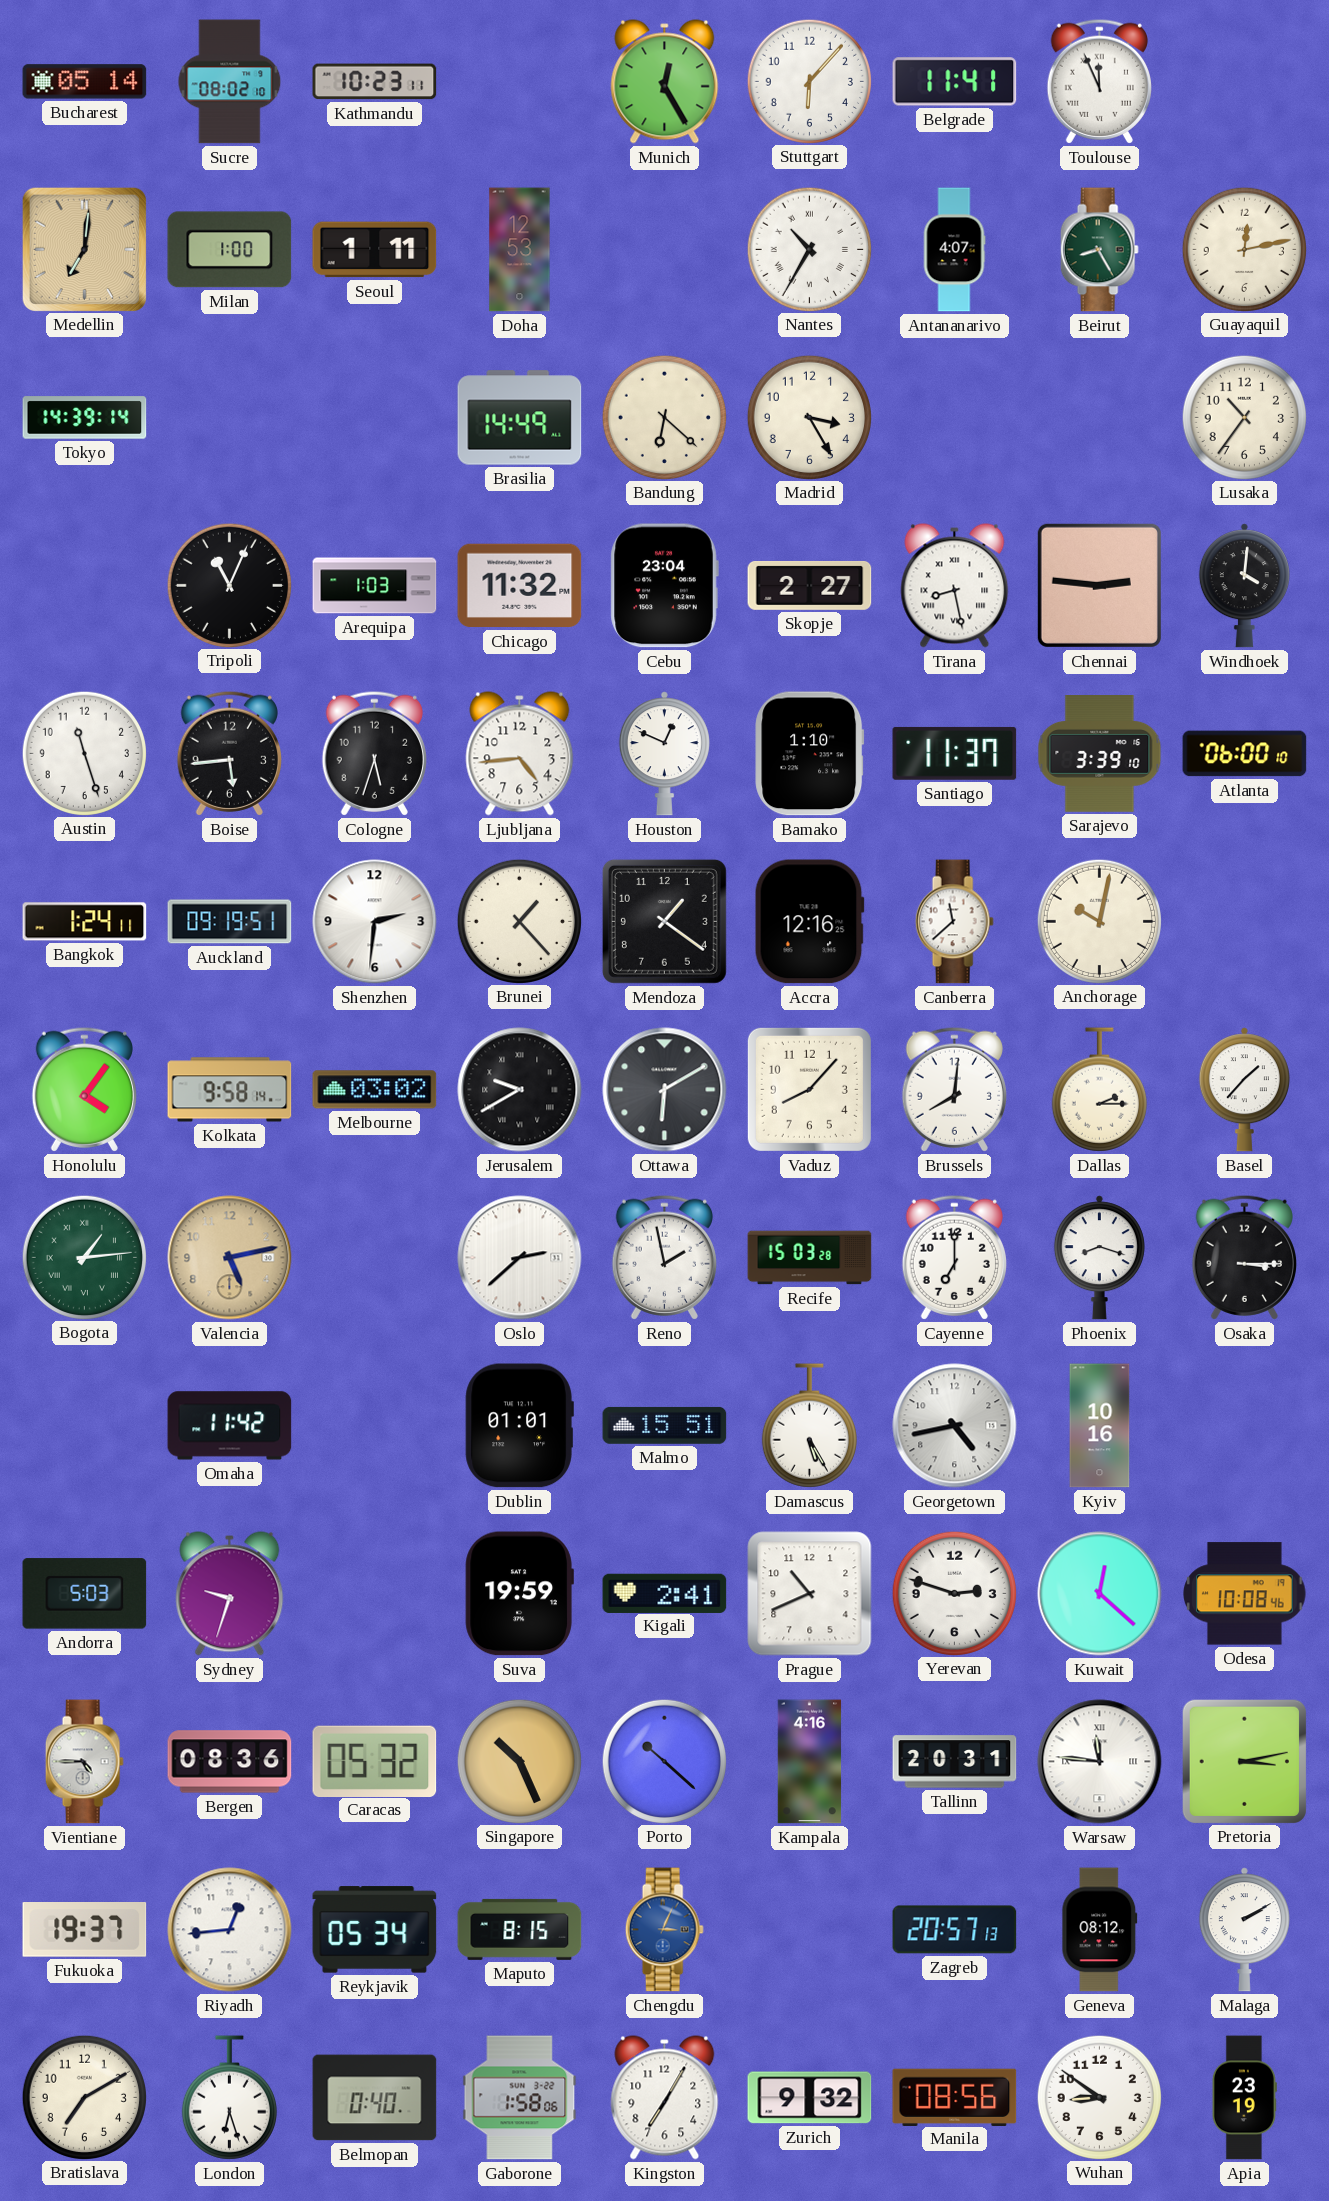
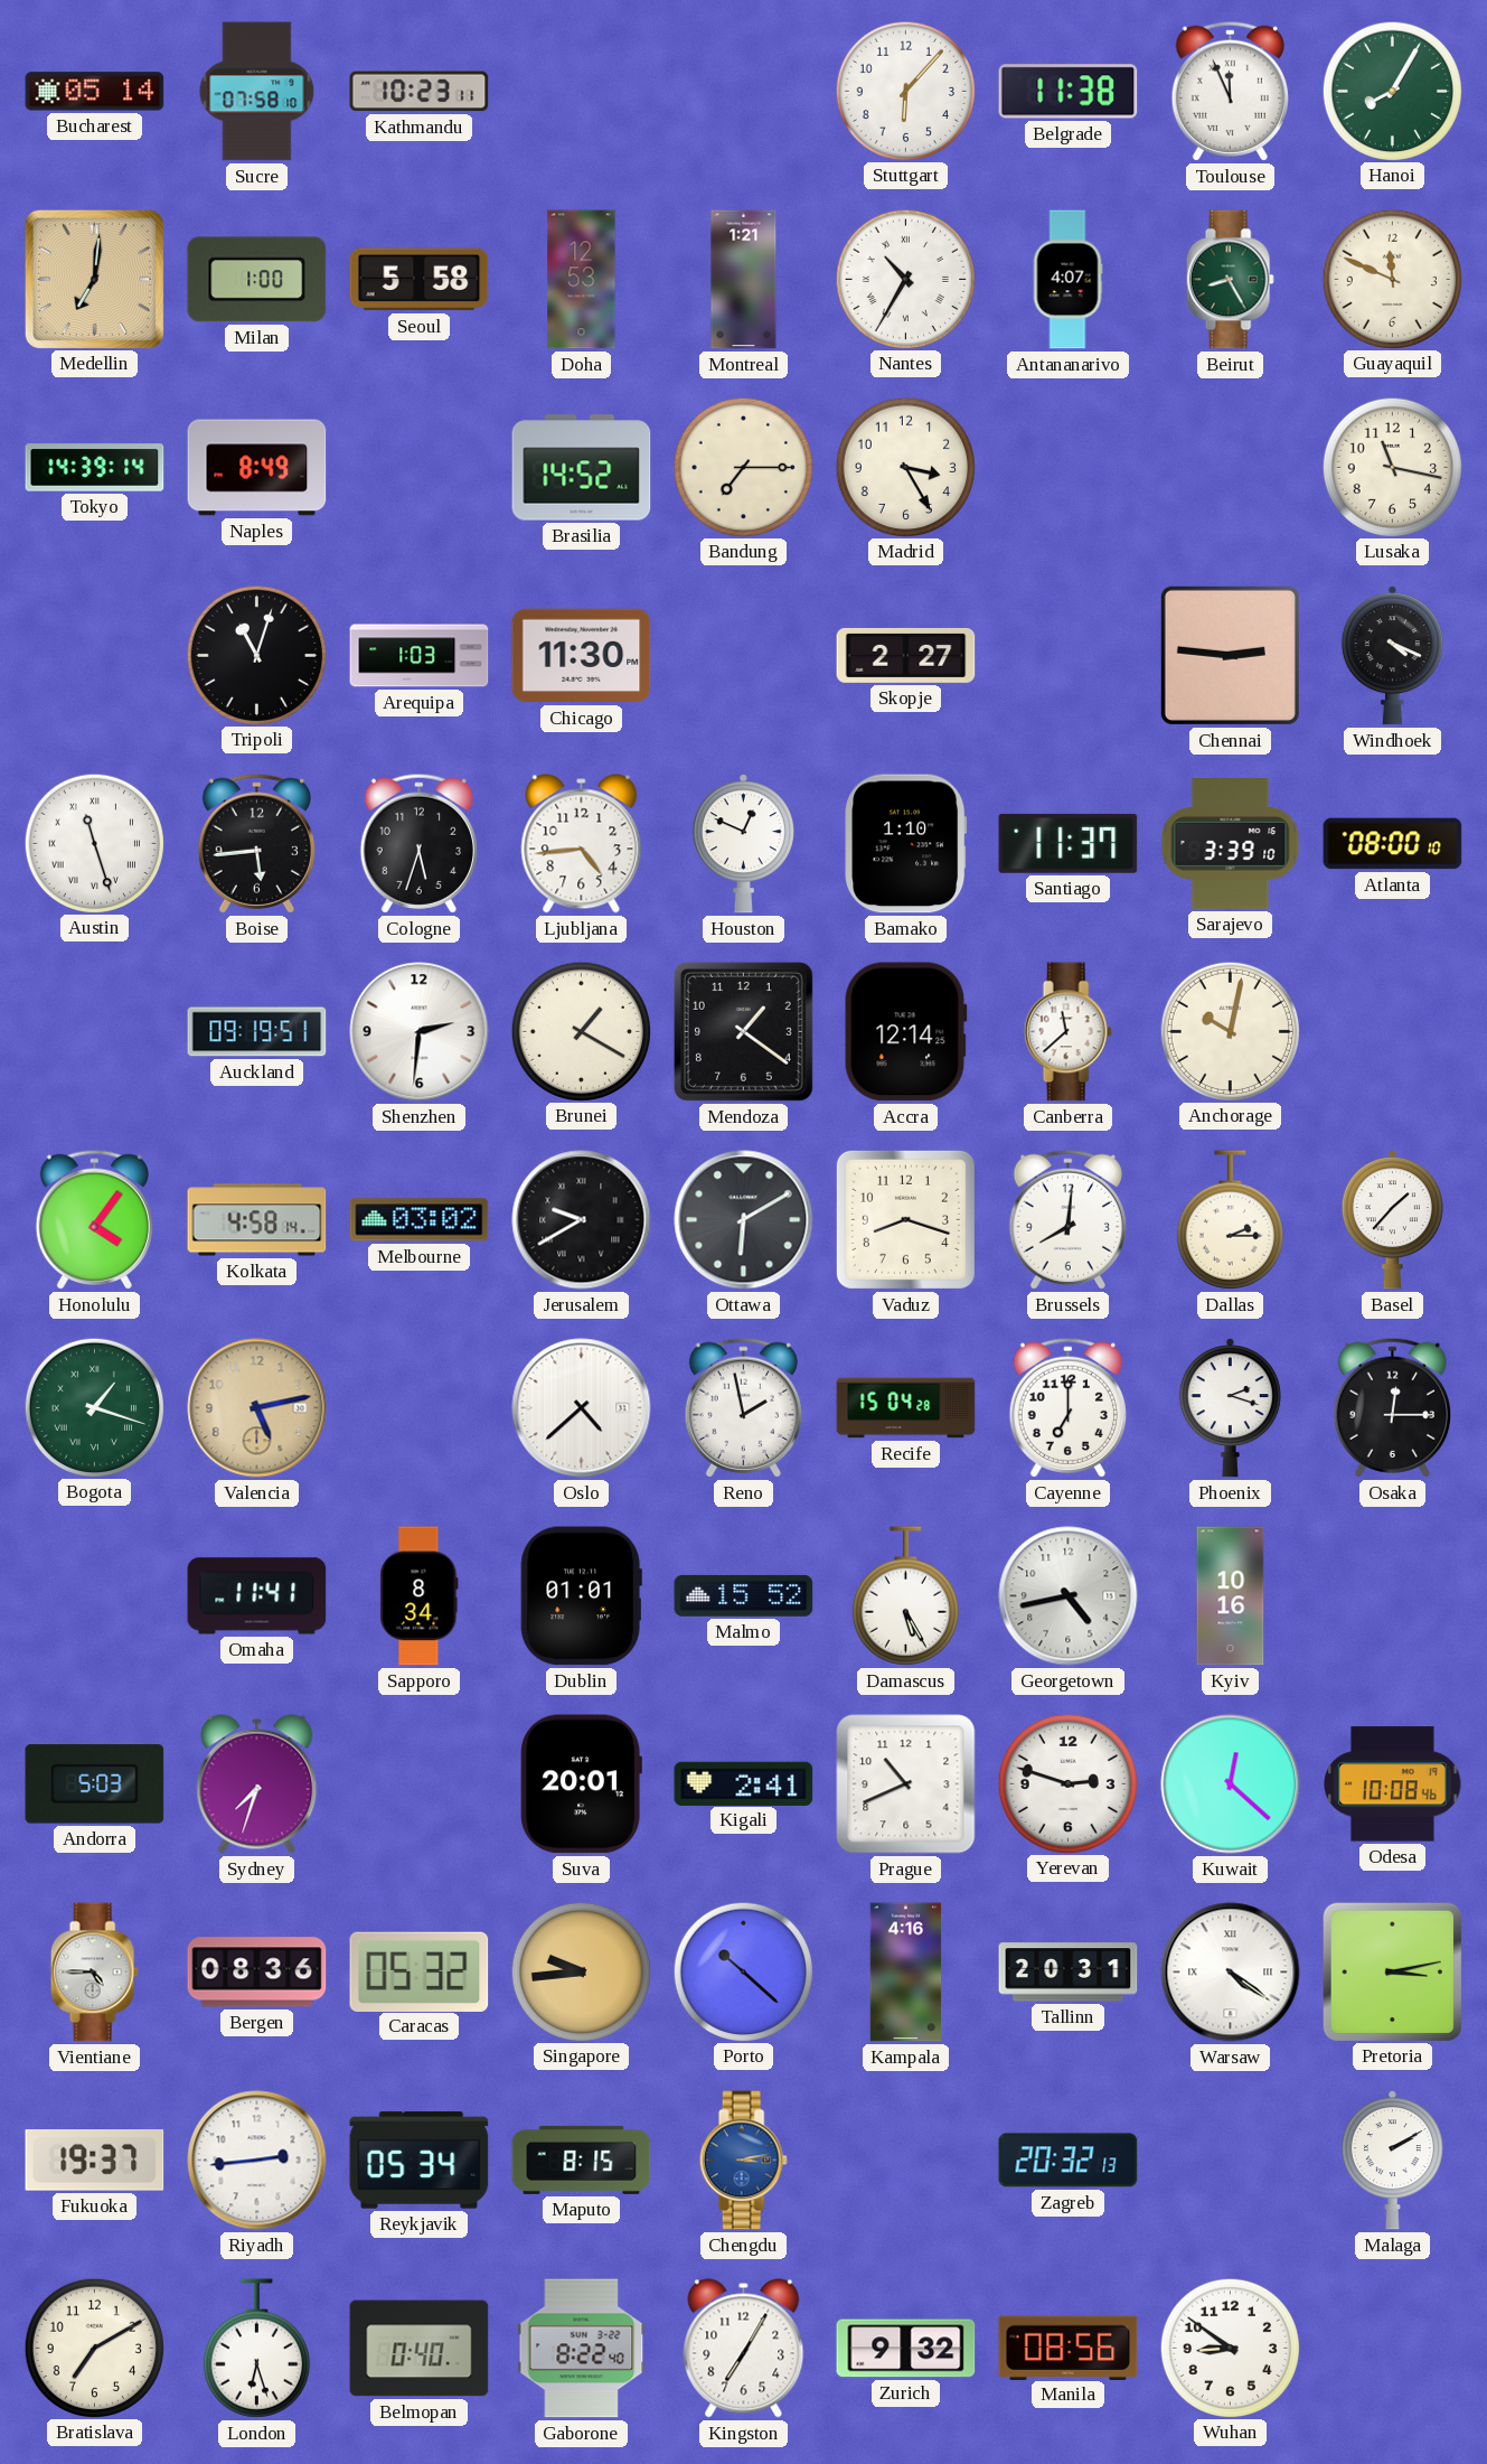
Sucre: 08:02 -> 07:58 (257, 92)
Munich: 12:25 -> none (665, 82)
Belgrade: 11:41 -> 11:38 (1069, 92)
Hanoi: none -> 8:05 (1392, 91)
Seoul: 1:11 -> 5:58 (420, 280)
Montreal: none -> 1:21 (744, 280)
Guayaquil: 12:13 -> 11:49 (1392, 279)
Naples: none -> 8:49 (257, 468)
Brasilia: 14:49 -> 14:52 (582, 468)
Bandung: 6:22 -> 7:15 (743, 467)
Lusaka: 10:36 -> 11:17 (1392, 467)
Tripoli: 11:04 -> 11:03 (256, 655)
Chicago: 11:32 -> 11:30 (582, 656)
Cebu: 23:04 -> none (664, 586)
Tirana: 8:28 -> none (955, 586)
Windhoek: 4:01 -> 4:19 (1392, 656)
Austin numerals: Arabic -> Roman (94, 843)
Atlanta: 06:00 -> 08:00 (1393, 844)
Bangkok: 1:24 -> none (85, 922)
Brunei: 1:23 -> 1:20 (581, 1031)
Accra: 12:16 -> 12:14 (905, 1032)
Kolkata: 9:58 -> 4:58 (257, 1220)
Vaduz: 8:07 -> 8:18 (905, 1219)
Bogota: 1:14 -> 1:18 (94, 1407)
Oslo: 2:38 -> 4:38 (582, 1408)
Recife: 15:03 -> 15:04 (906, 1408)
Phoenix: 8:18 -> 2:18 (1230, 1408)
Osaka: 3:15 -> 12:15 (1392, 1407)
Omaha: 11:42 -> 11:41 (257, 1596)
Sapporo: none -> 8:34 (420, 1596)
Malmo: 15:51 -> 15:52 (744, 1595)
Sydney: 9:33 -> 7:33 (257, 1784)
Suva: 19:59 -> 20:01 (581, 1784)
Singapore: 10:26 -> 9:44 (581, 1971)
Warsaw: 11:46 -> 4:21 (1231, 1973)
Riyadh: 12:44 -> 2:44 (257, 2161)
Chengdu: 3:04 -> 3:13 (743, 2161)
Zagreb: 20:57 -> 20:32 (1069, 2161)
Geneva: 08:12 -> none (1100, 1930)
Gaborone: 1:58 -> 8:22 (582, 2349)
Apia: 23:19 -> none (1244, 2098)
